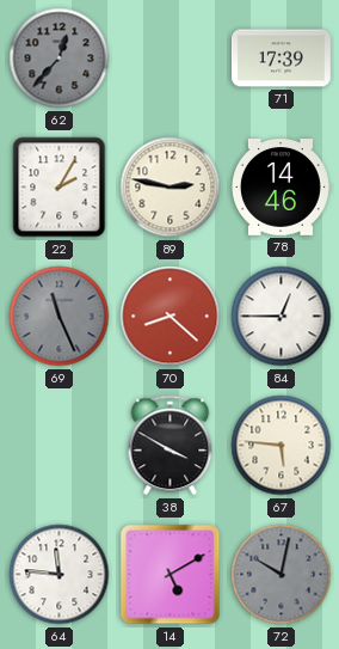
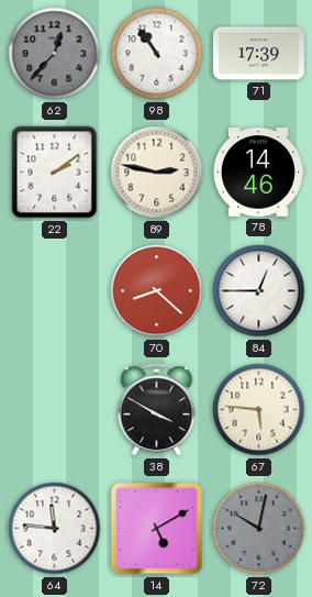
98: none -> 10:54 (157, 54)
22: 2:05 -> 2:09 (55, 173)
69: 11:26 -> none (60, 317)
